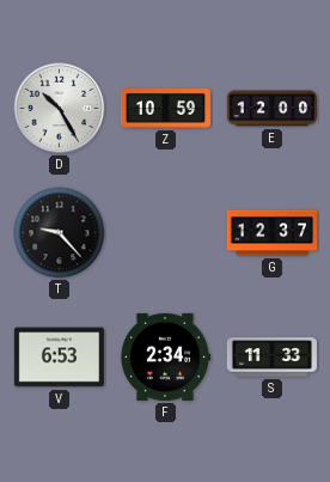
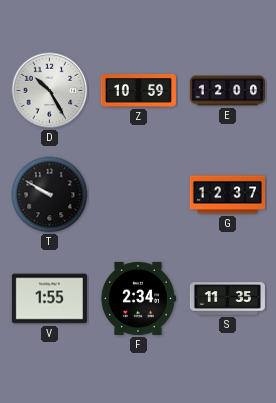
T: 9:23 -> 9:50 (50, 195)
V: 6:53 -> 1:55 (49, 299)
S: 11:33 -> 11:35 (227, 299)
